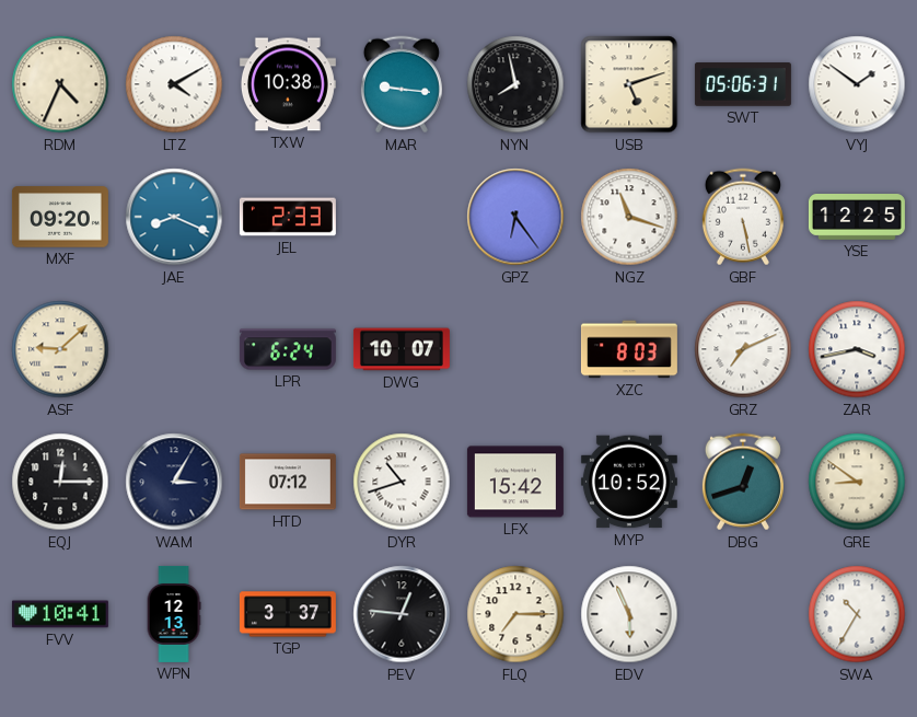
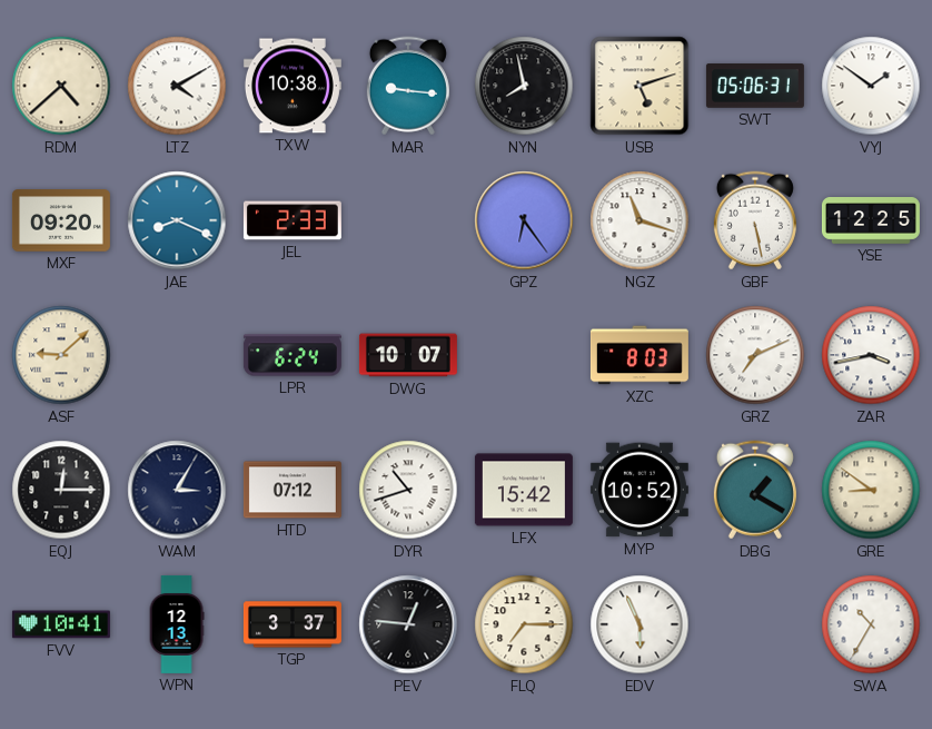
RDM: 4:34 -> 4:38 (61, 86)
DBG: 12:42 -> 1:20 (755, 490)
